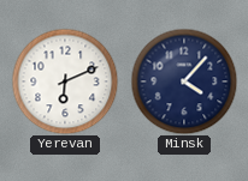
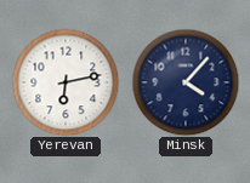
Yerevan: 6:11 -> 6:13 (66, 82)
